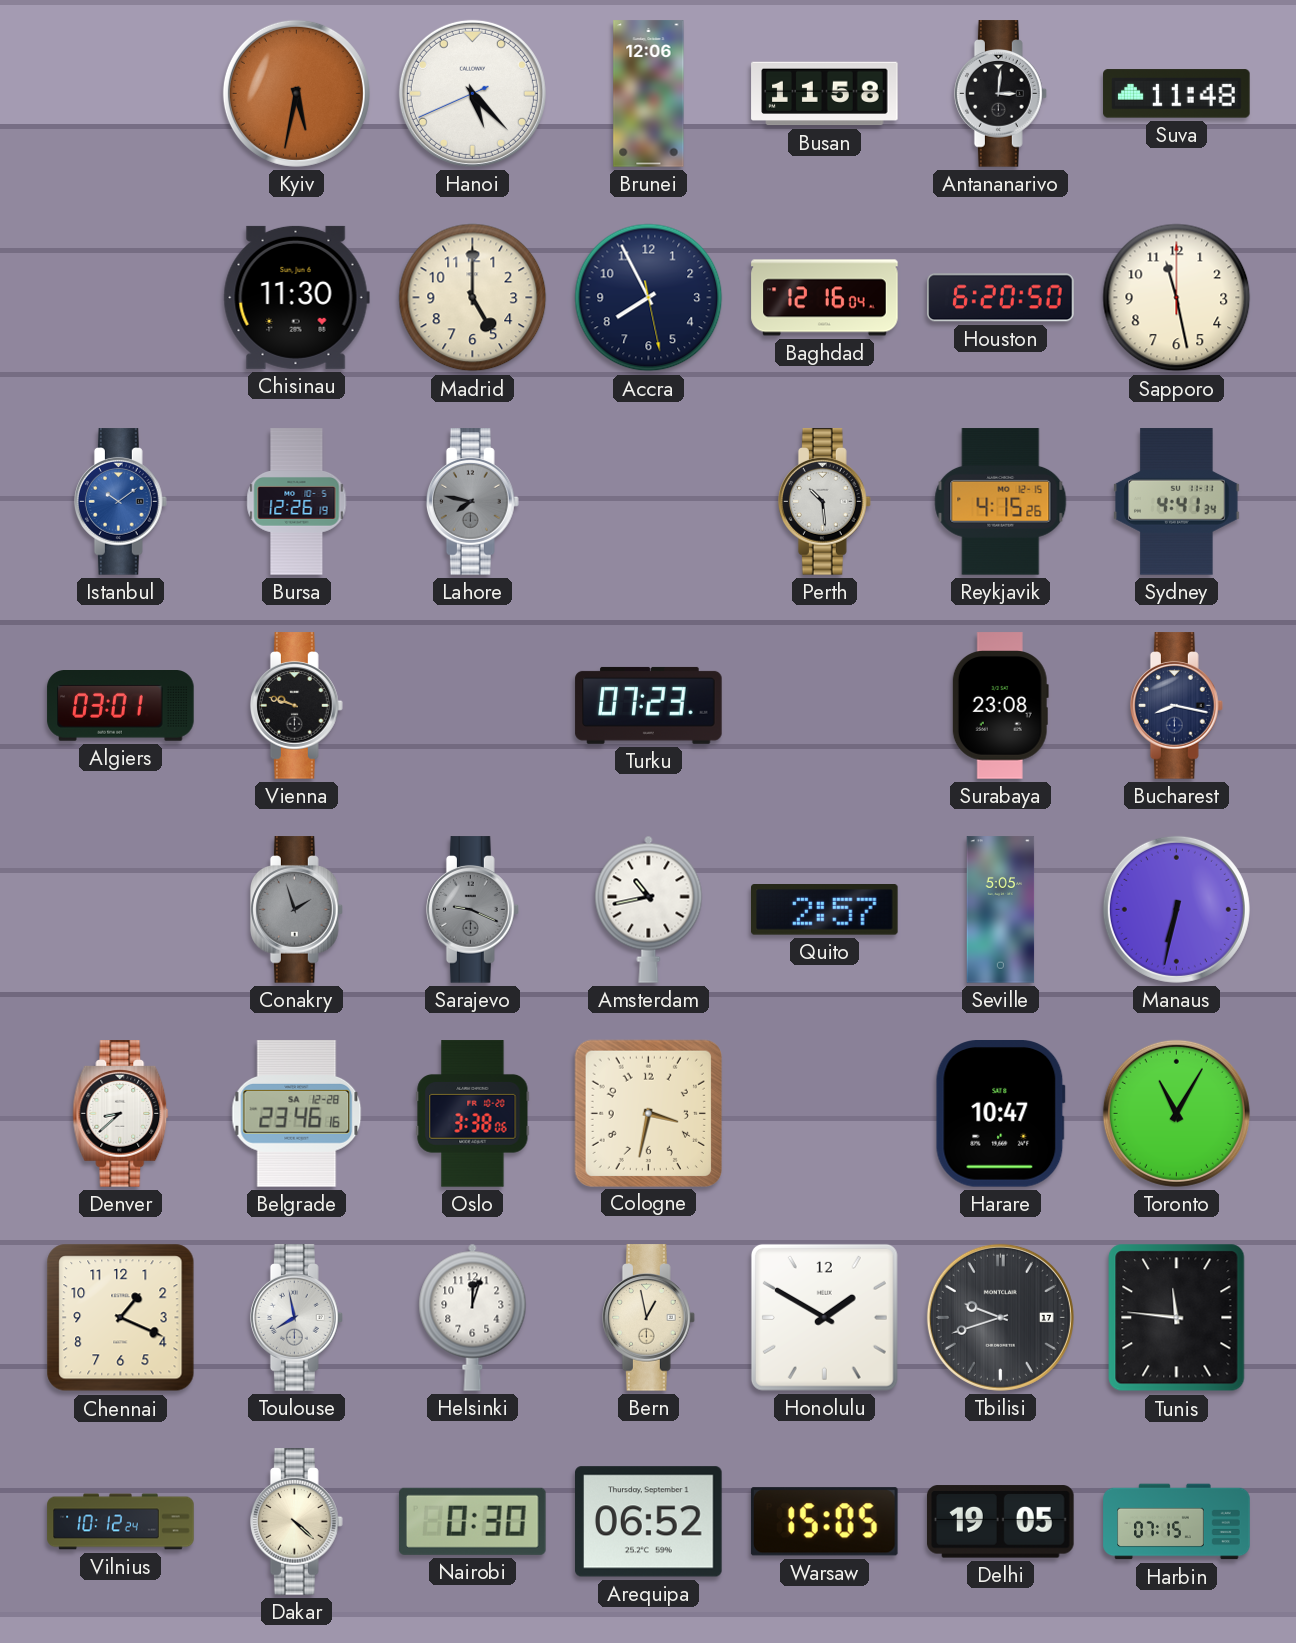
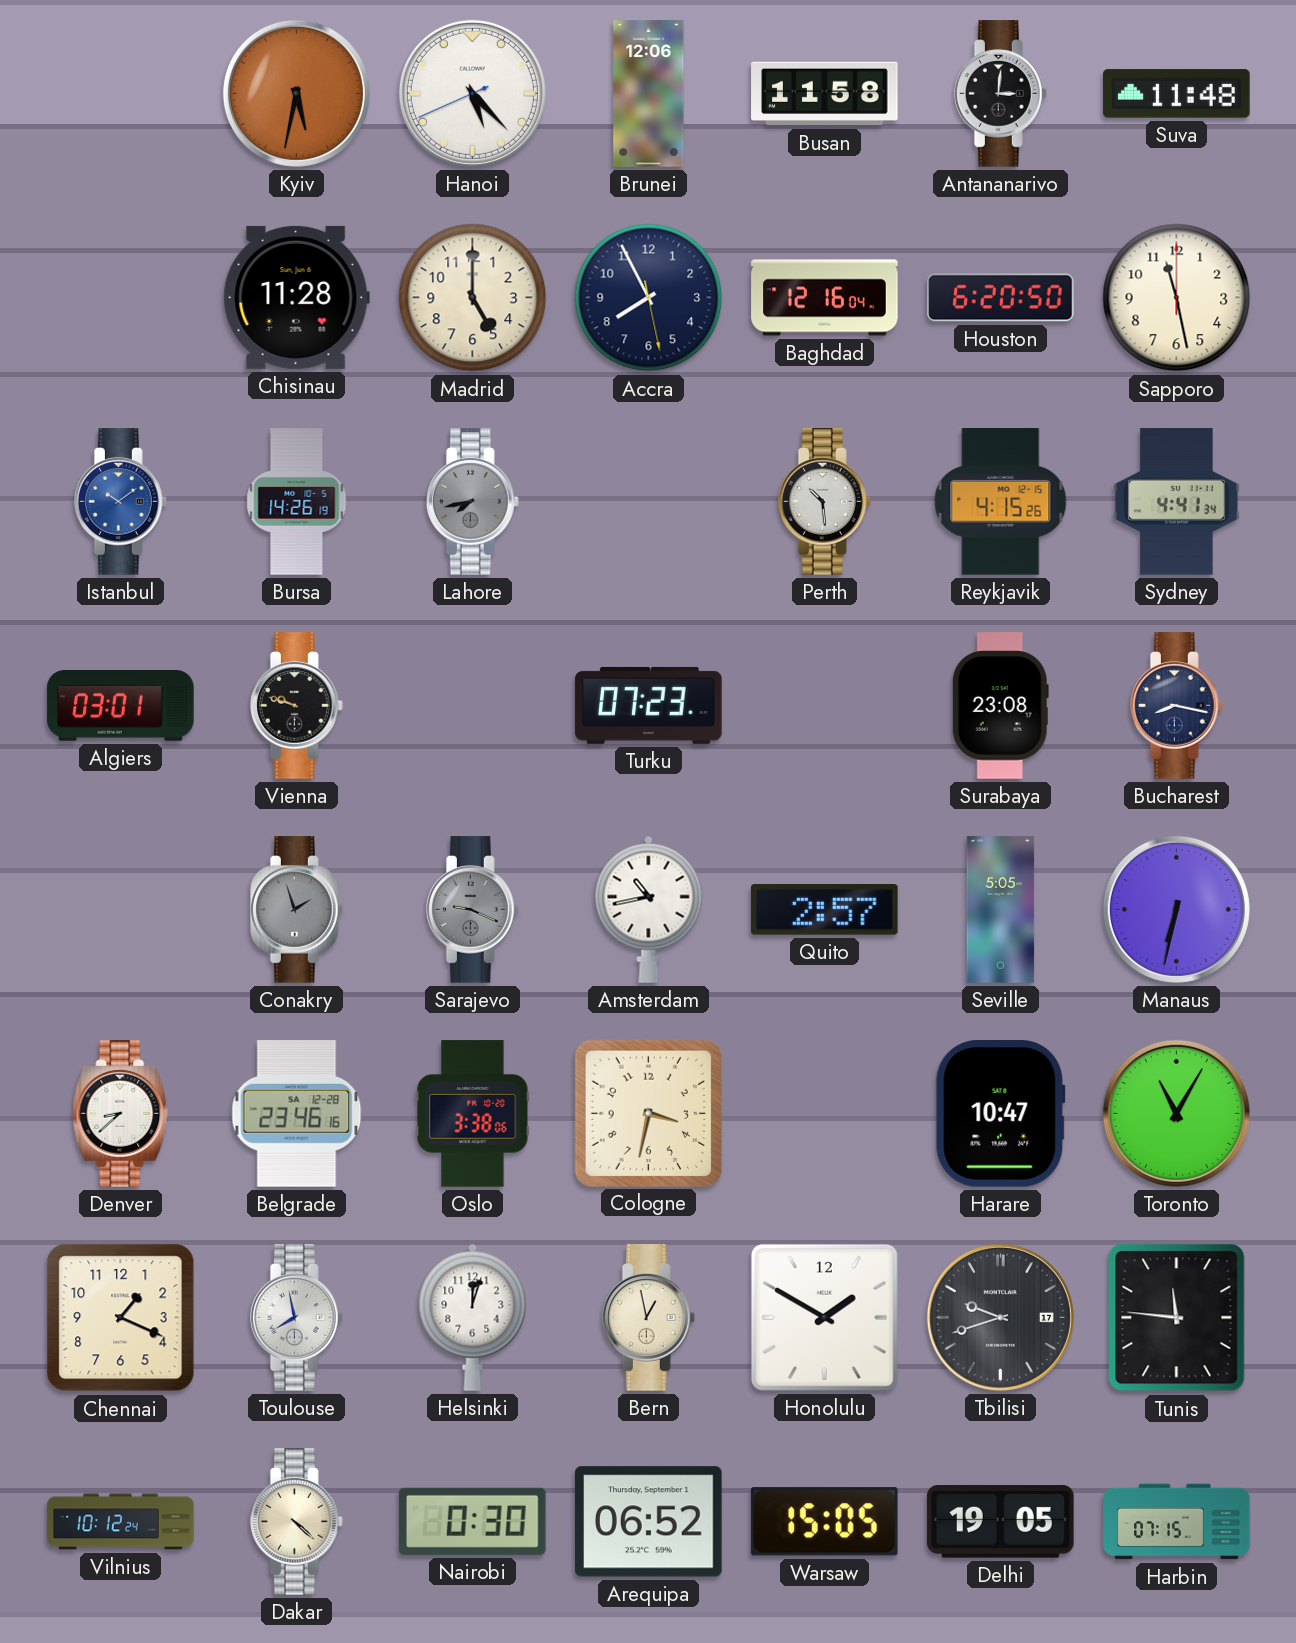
Chisinau: 11:30 -> 11:28 (296, 297)
Bursa: 12:26 -> 14:26 (297, 502)
Lahore: 7:47 -> 7:43 (472, 502)
